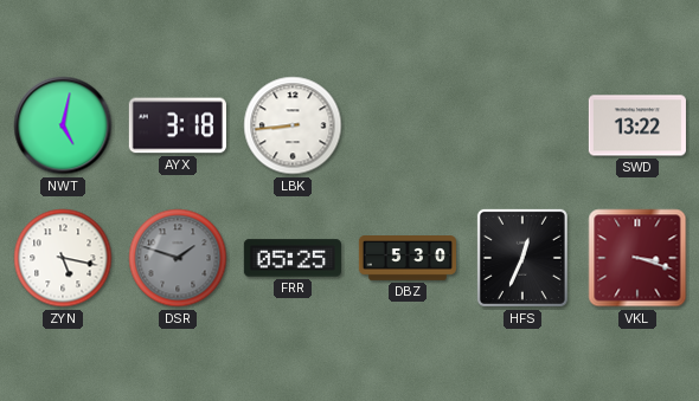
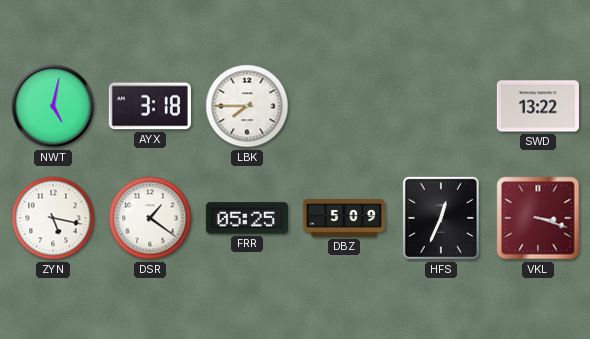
LBK: 8:44 -> 7:45 (247, 106)
DSR: 1:48 -> 1:21 (150, 218)
DSR dial: grey -> white (150, 218)
DBZ: 5:30 -> 5:09 (344, 219)
